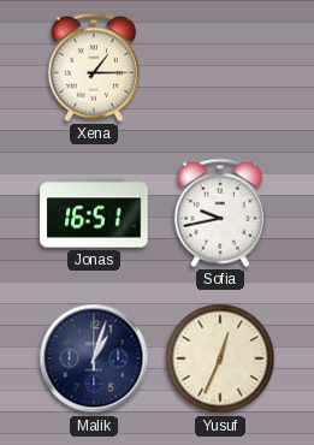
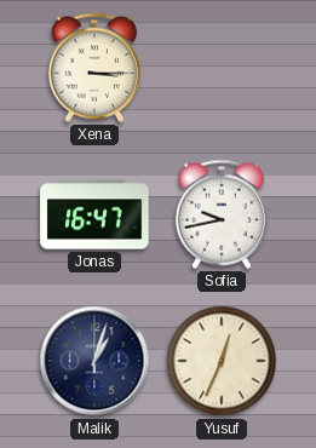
Xena: 1:15 -> 3:15 (94, 68)
Jonas: 16:51 -> 16:47 (94, 214)
